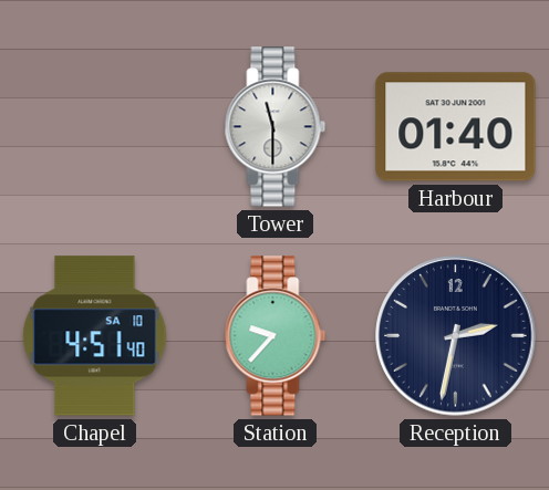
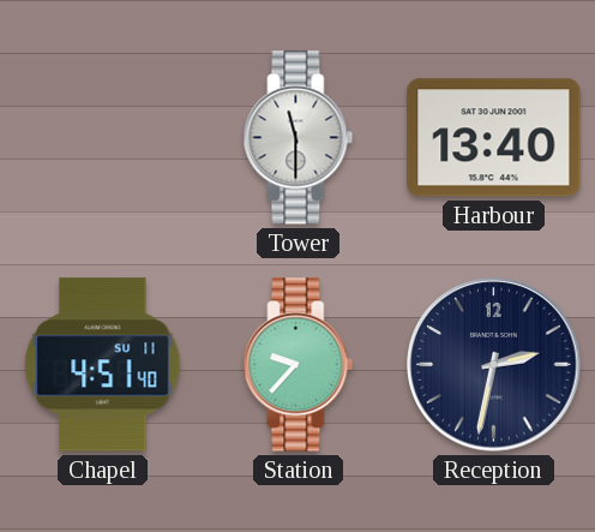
Harbour: 01:40 -> 13:40 (494, 138)
Chapel date: SA 10 -> SU 11 (103, 365)
